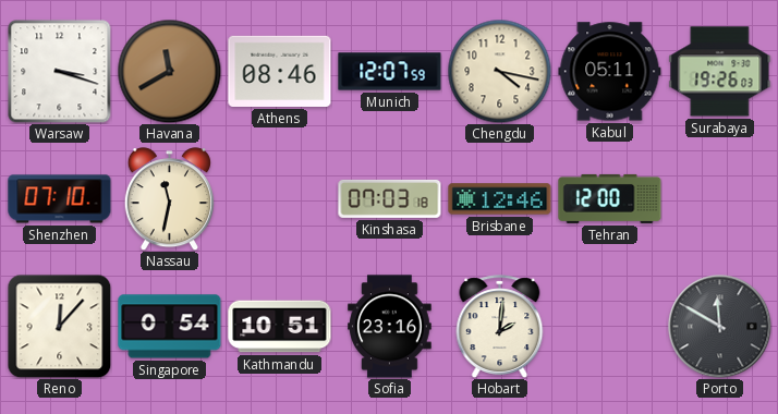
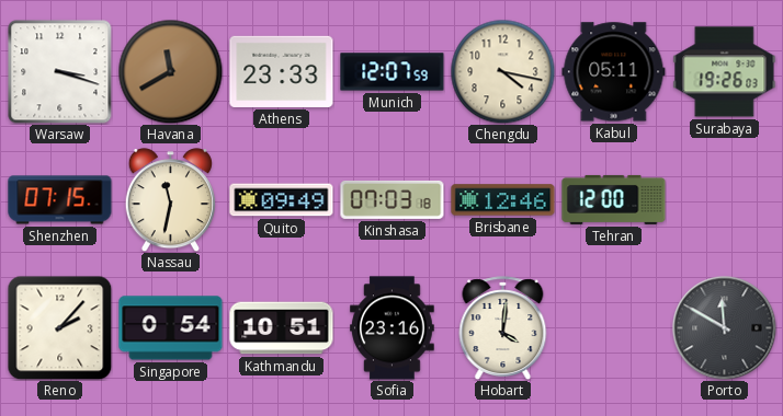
Athens: 08:46 -> 23:33 (282, 71)
Shenzhen: 07:10 -> 07:15 (60, 200)
Quito: none -> 09:49 (282, 200)
Reno: 12:07 -> 2:07 (59, 327)
Hobart: 2:01 -> 4:01 (503, 327)
